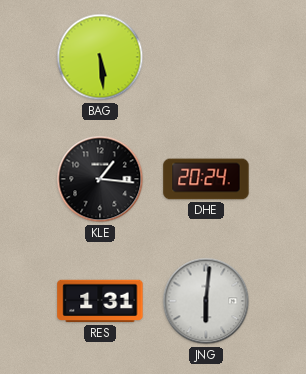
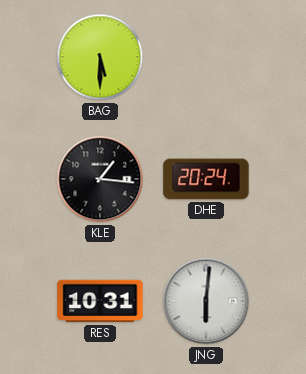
BAG: 5:29 -> 5:30 (100, 57)
RES: 1:31 -> 10:31 (100, 301)
